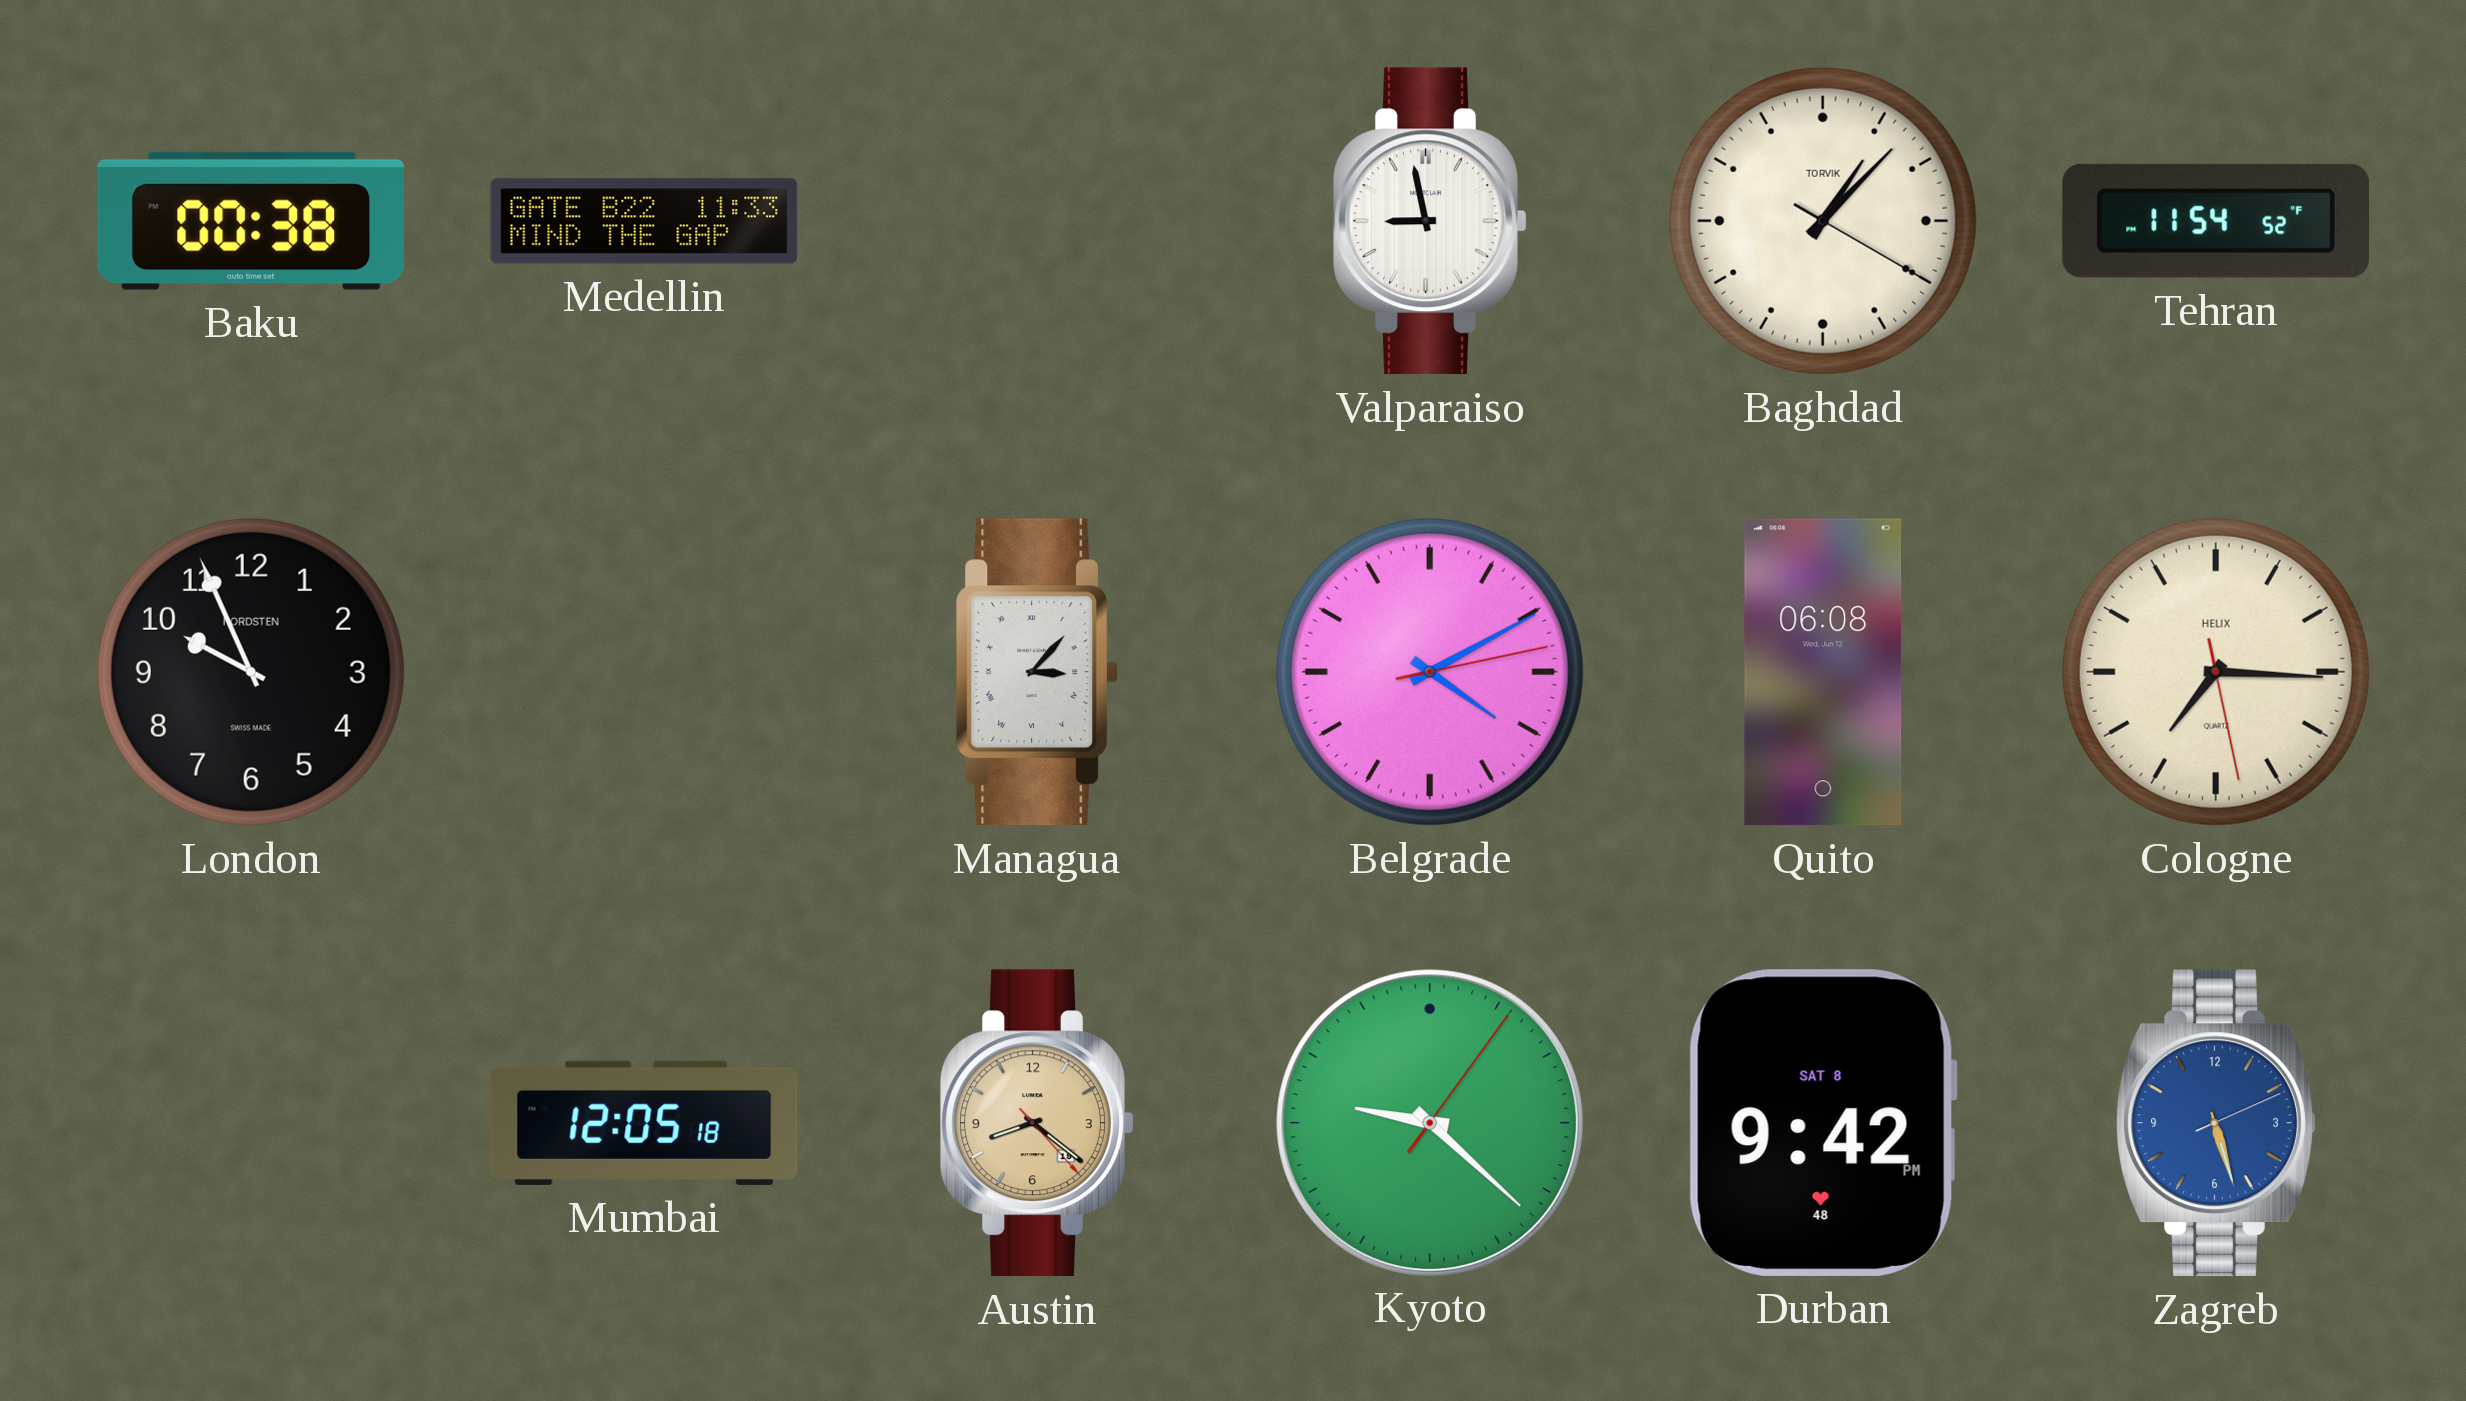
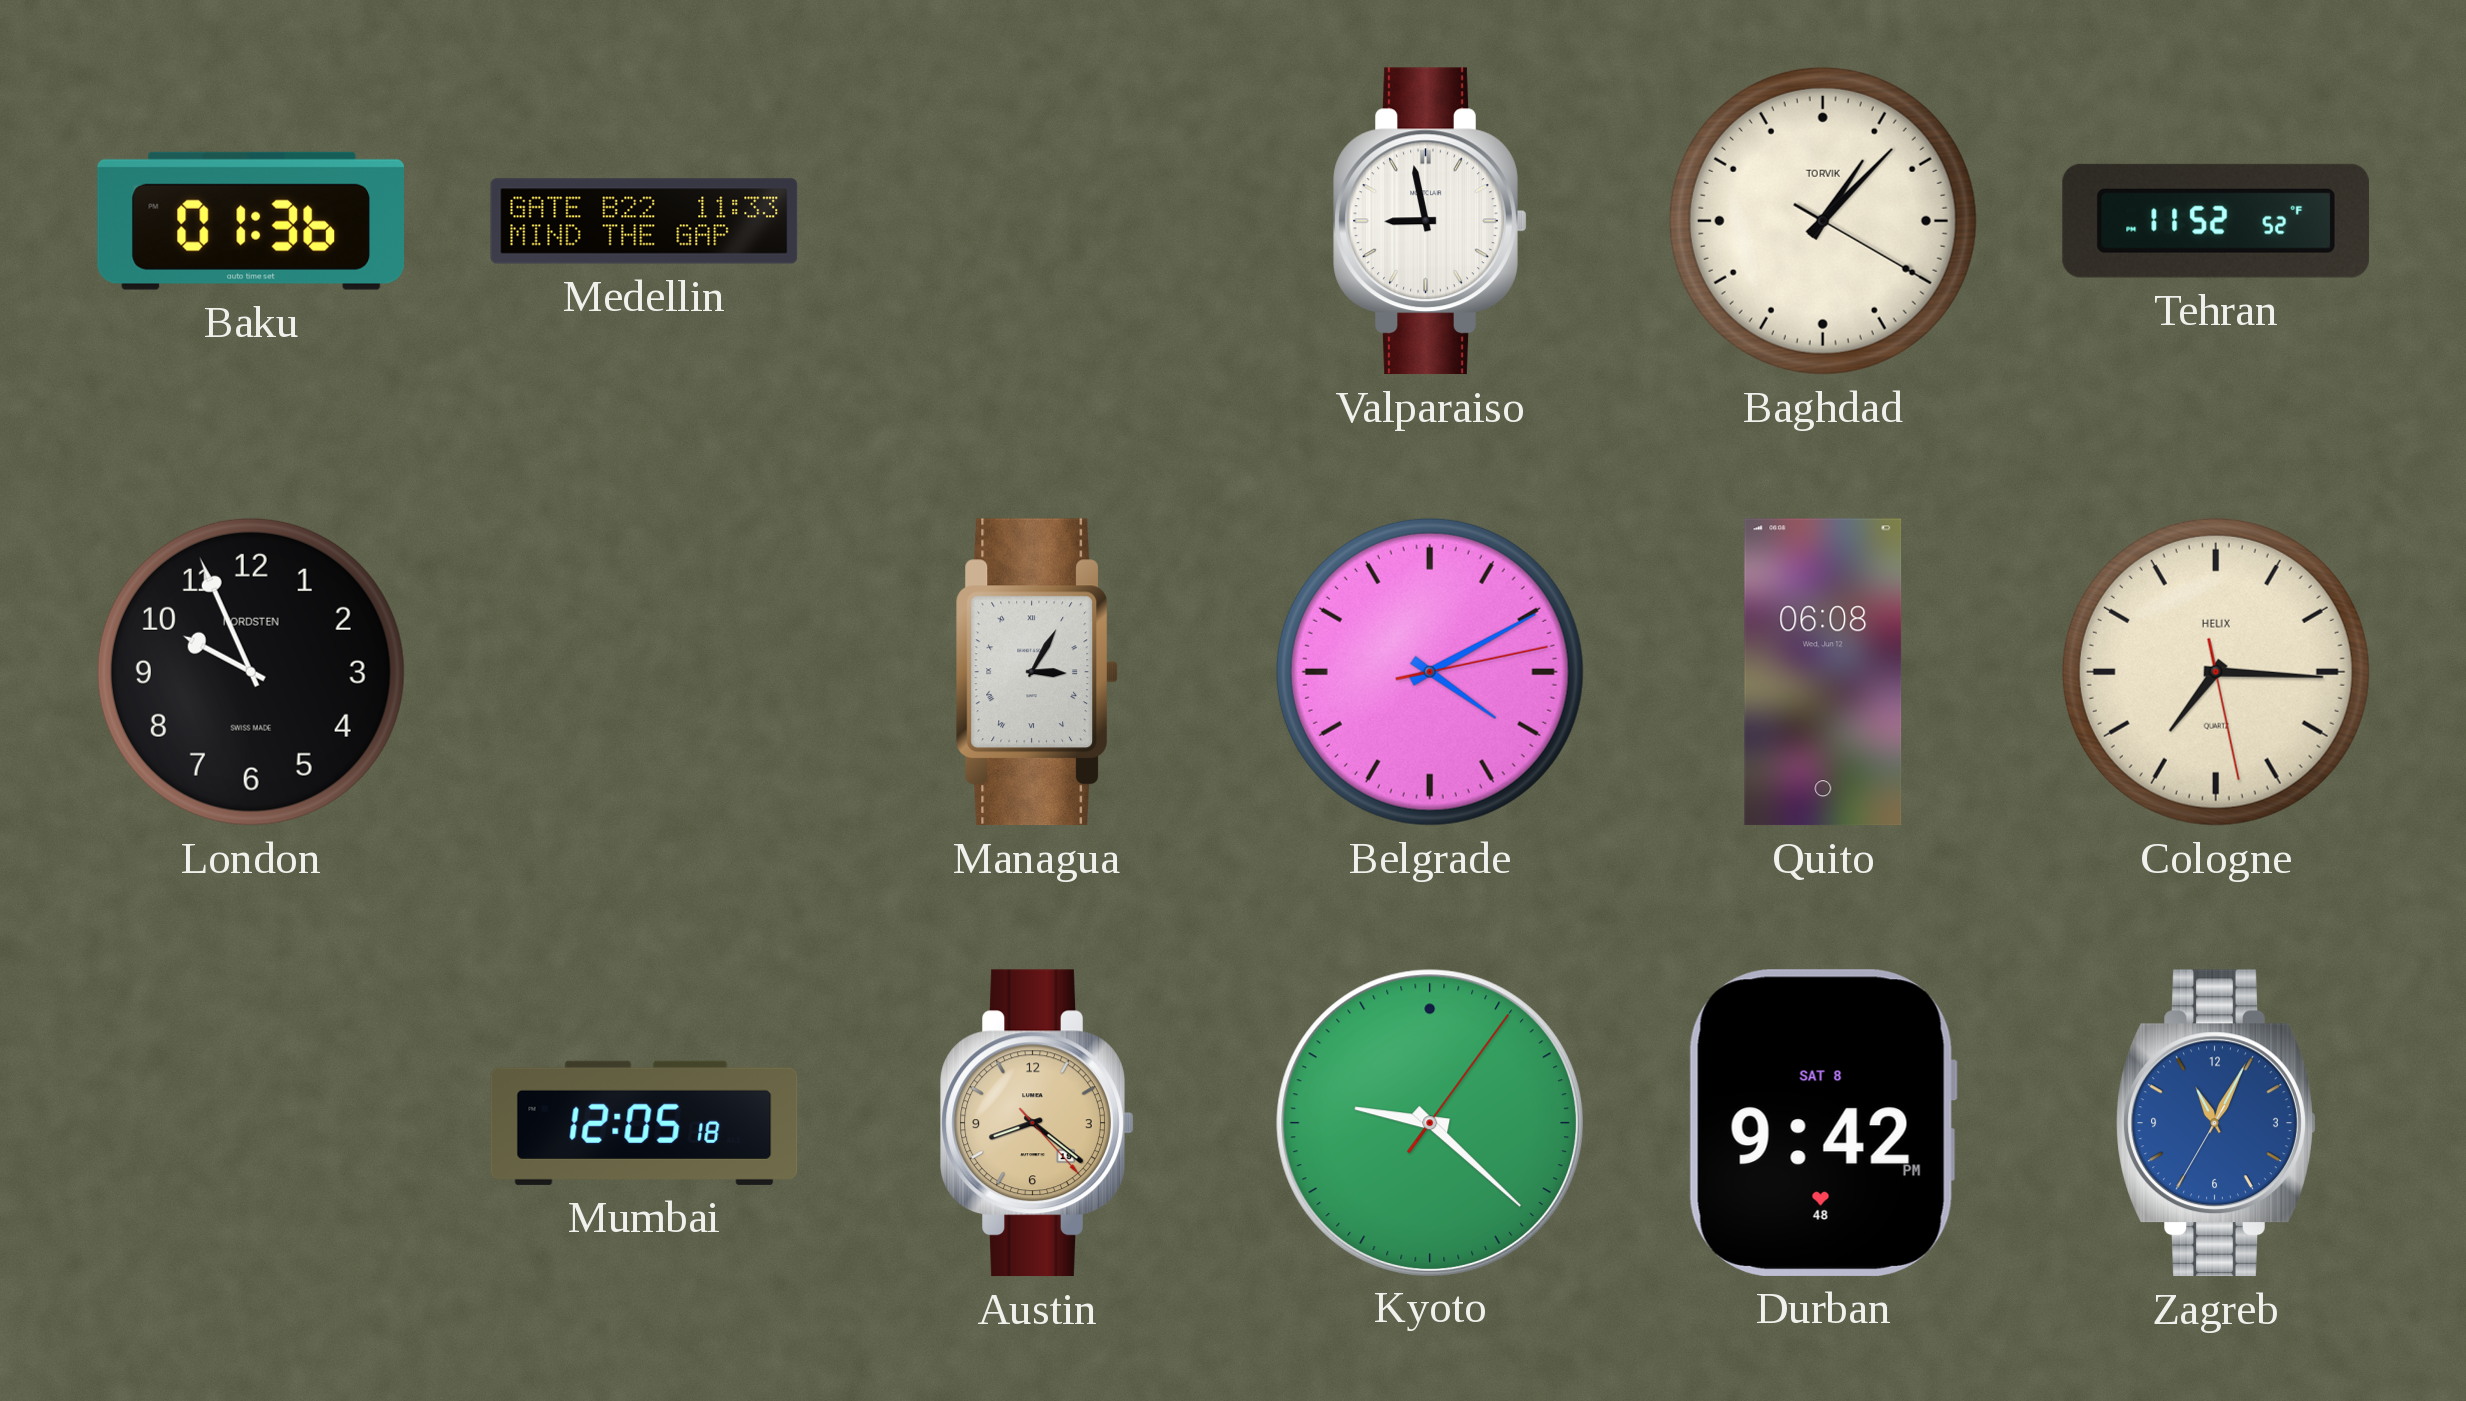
Baku: 00:38 -> 01:36 (250, 221)
Tehran: 11:54 -> 11:52 (2216, 221)
Managua: 3:07 -> 3:05 (1036, 672)
Zagreb: 5:27 -> 11:04 (2216, 1123)
